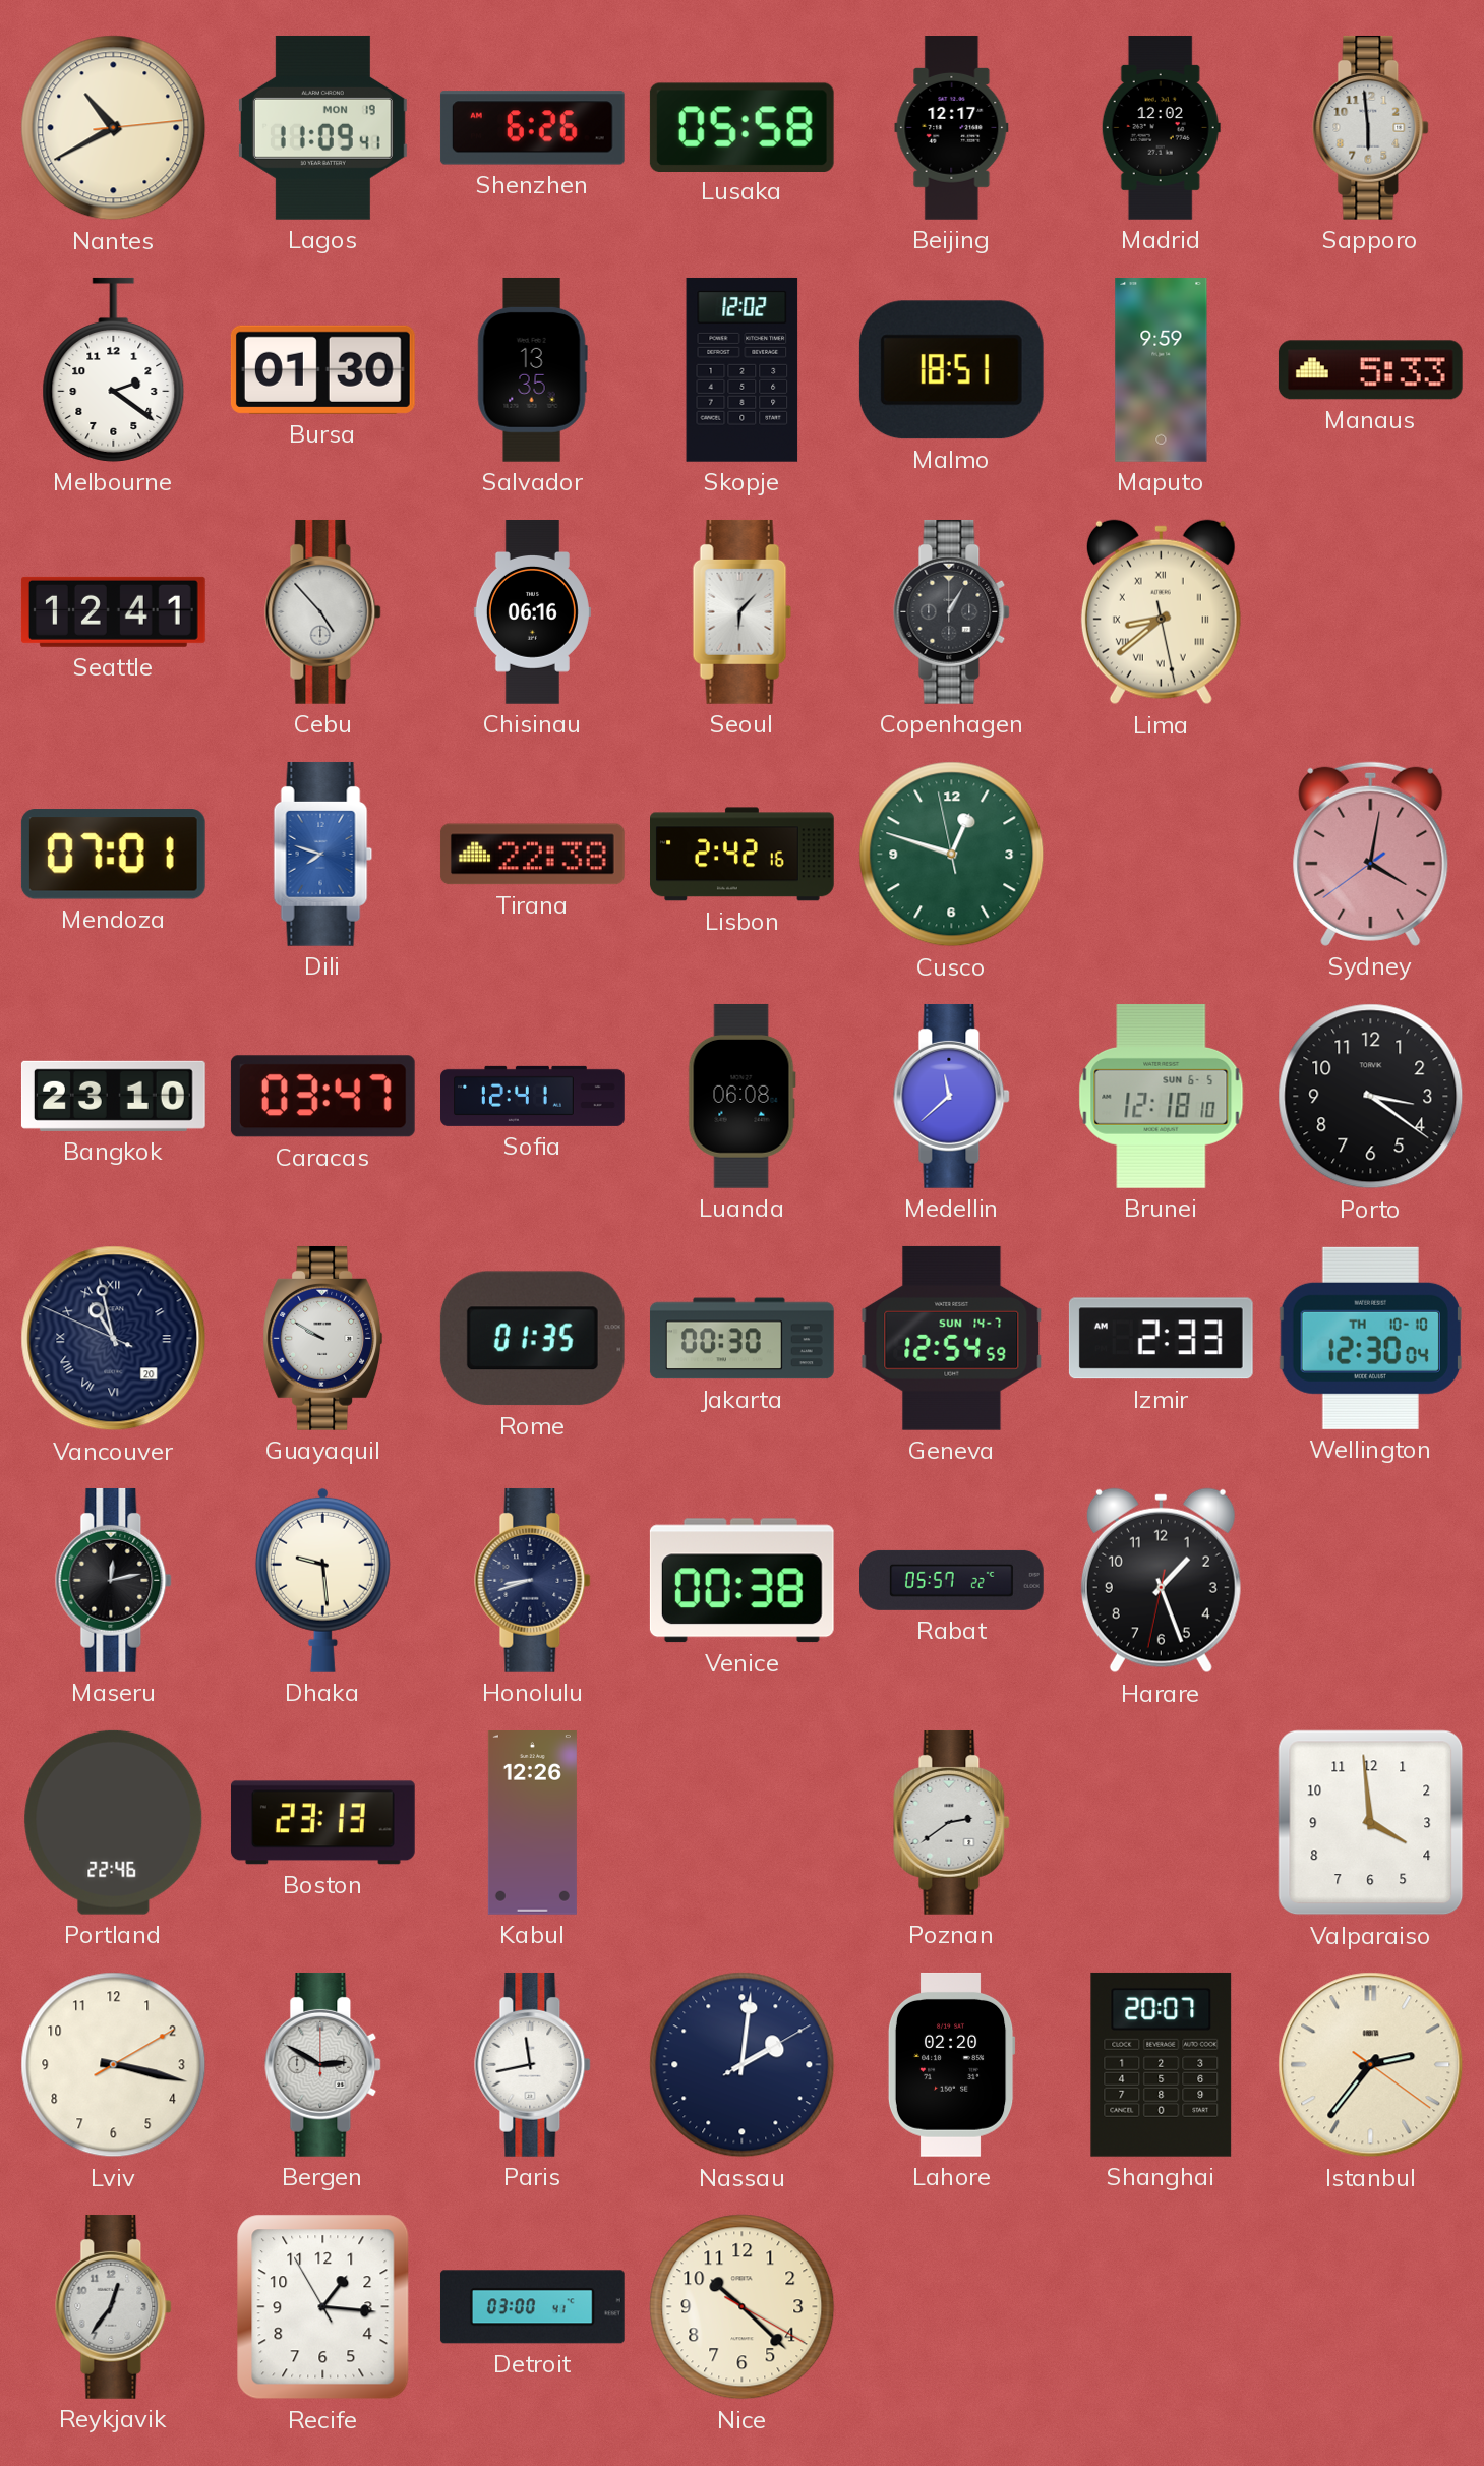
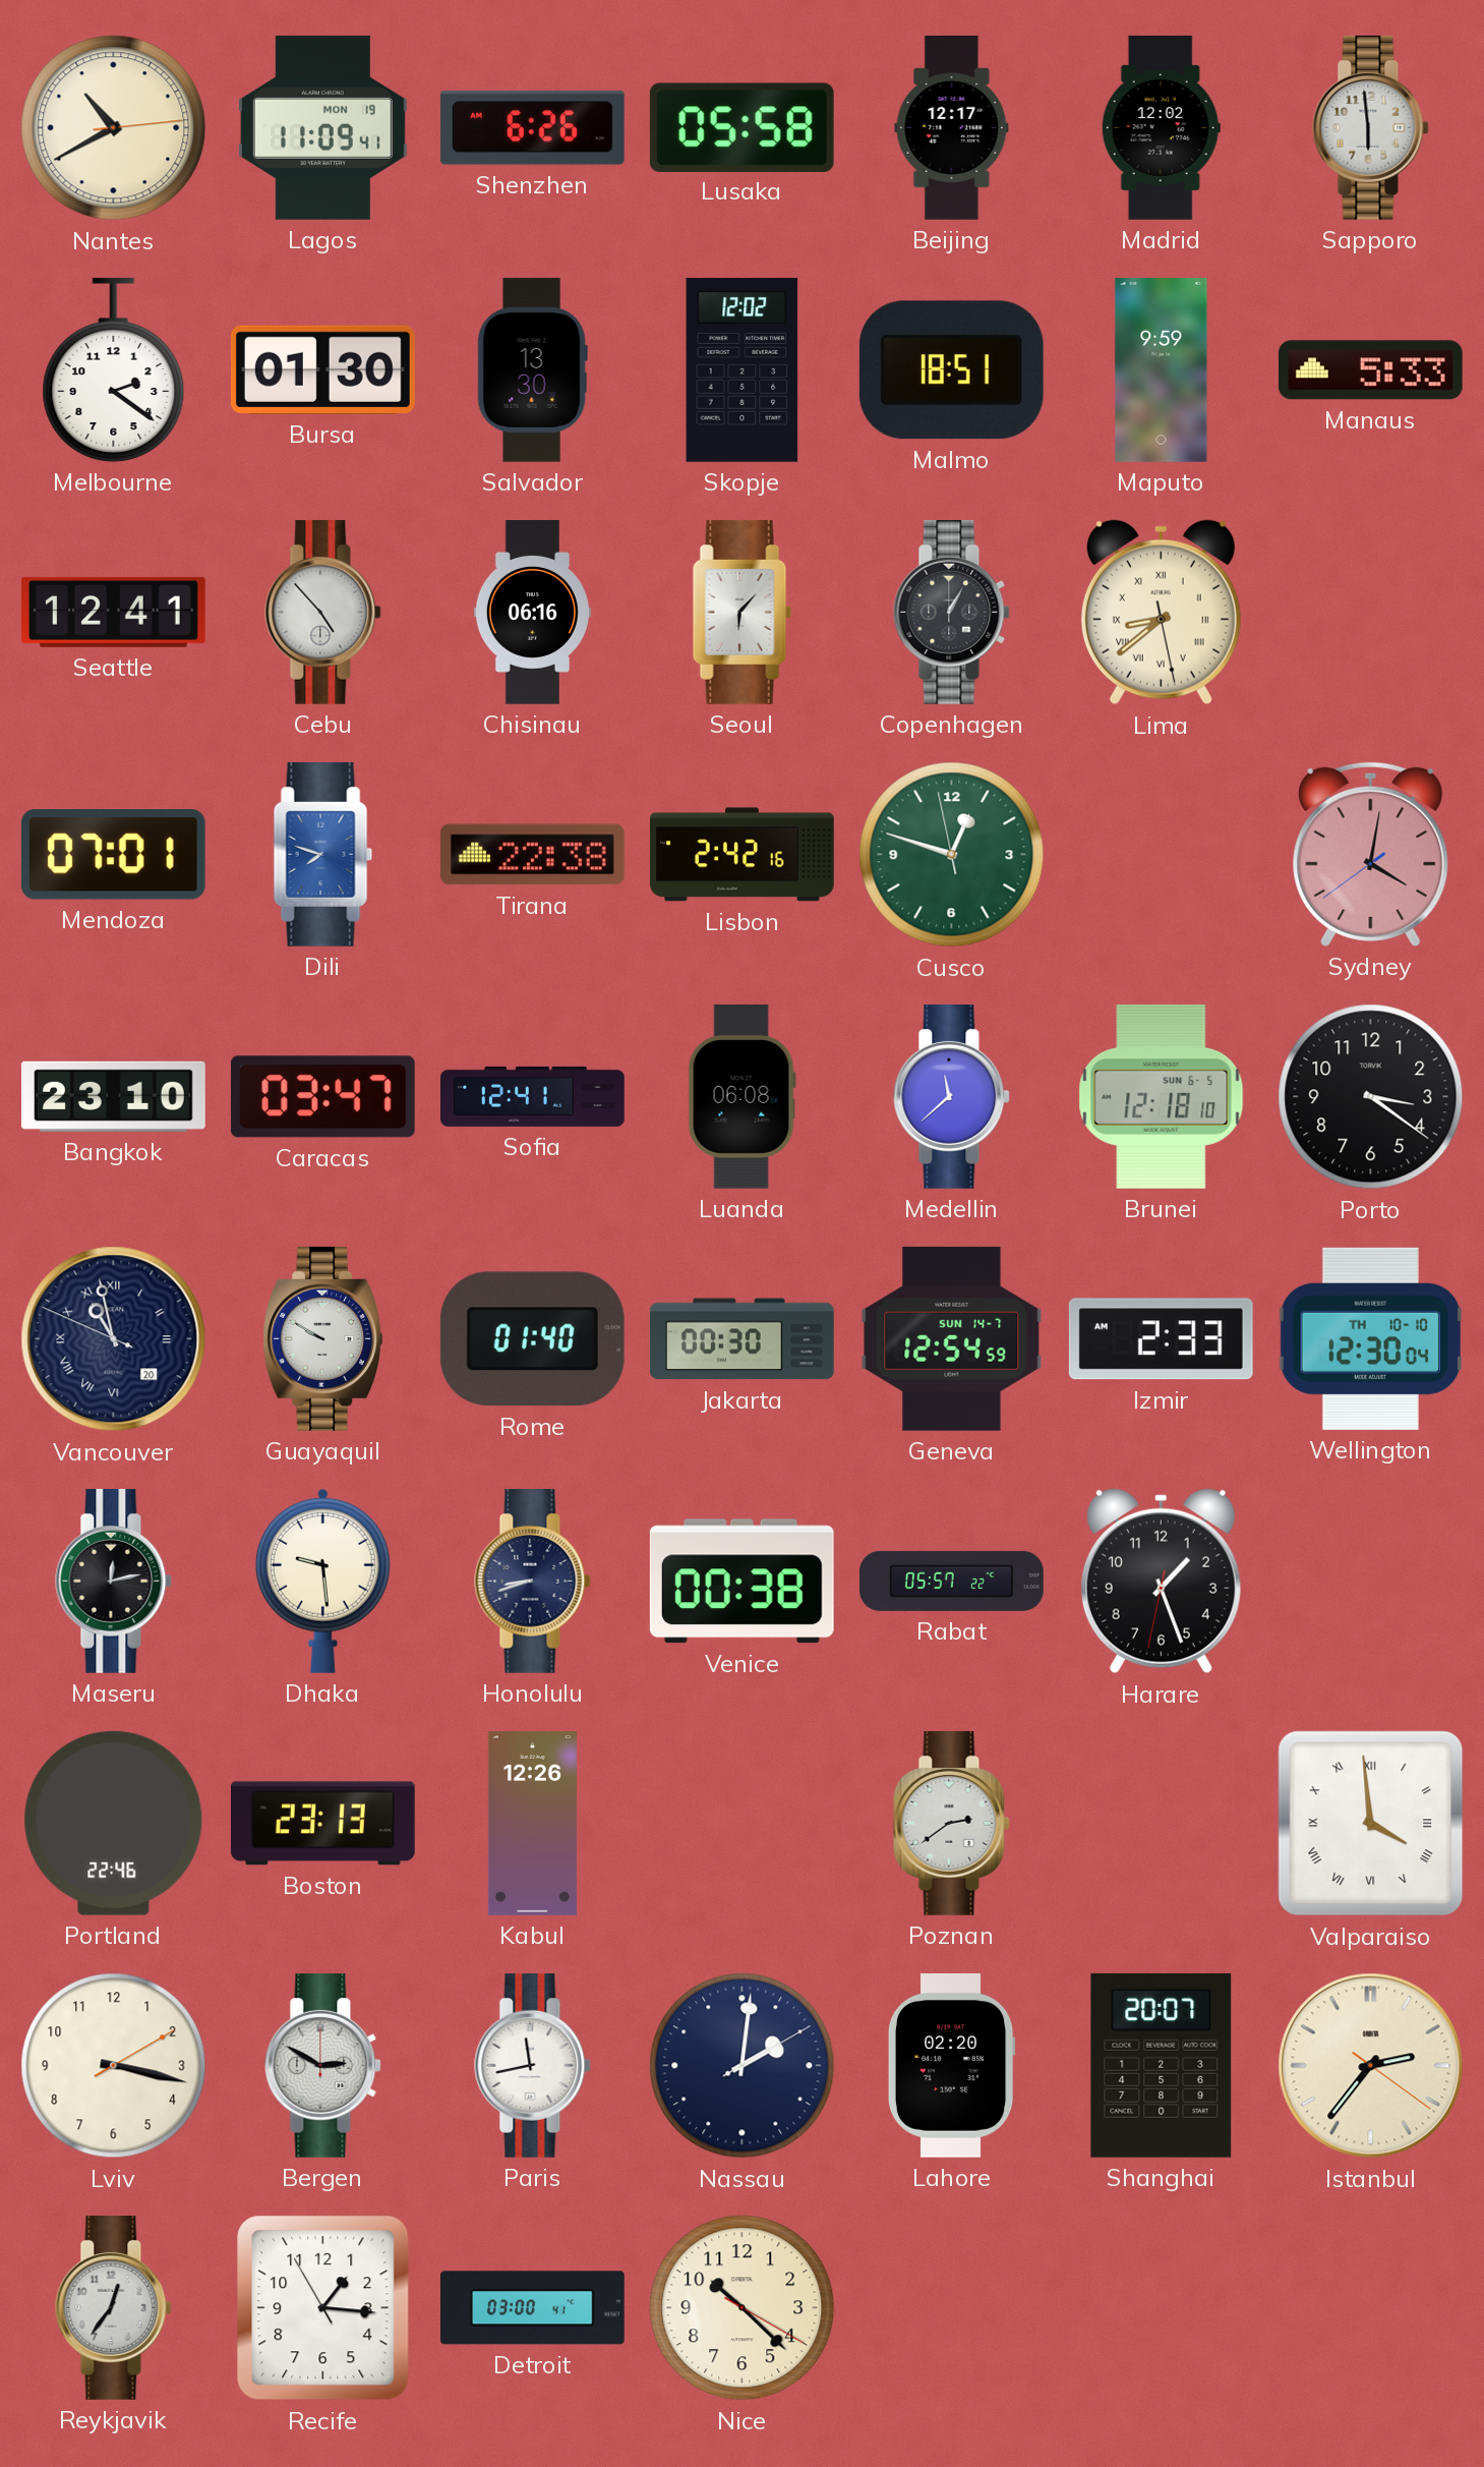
Salvador: 13:35 -> 13:30 (532, 369)
Rome: 01:35 -> 01:40 (532, 1339)
Valparaiso numerals: Arabic -> Roman (1371, 1824)
